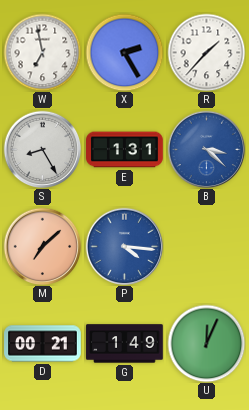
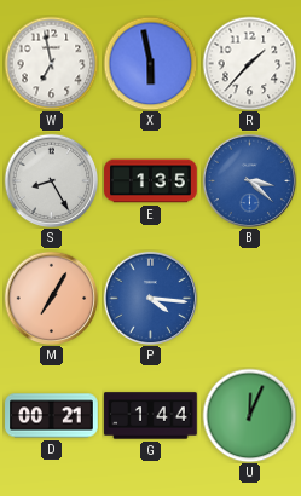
X: 2:25 -> 5:58 (150, 63)
E: 1:31 -> 1:35 (151, 181)
M: 7:08 -> 7:05 (51, 298)
G: 1:49 -> 1:44 (151, 416)
